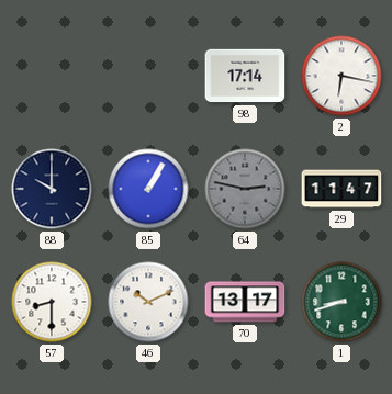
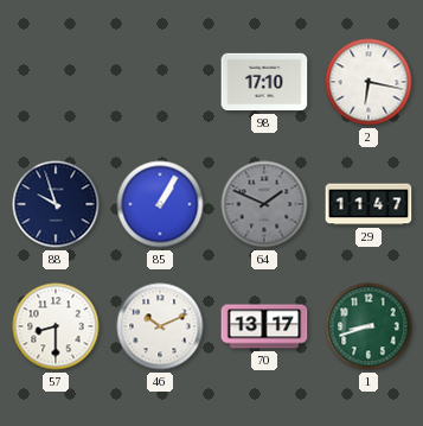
98: 17:14 -> 17:10 (264, 82)
88: 10:00 -> 9:57 (56, 204)
64: 2:47 -> 1:49 (264, 204)
